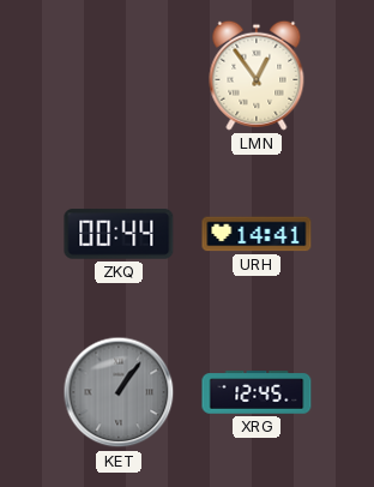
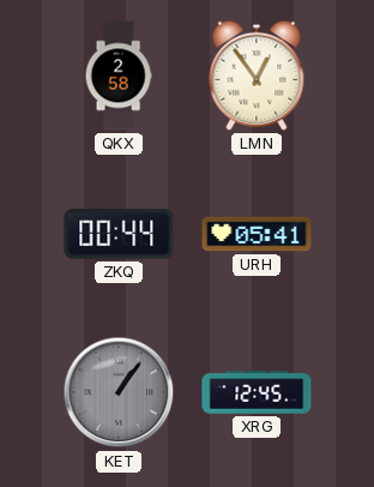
QKX: none -> 2:58 (119, 76)
URH: 14:41 -> 05:41 (257, 234)
